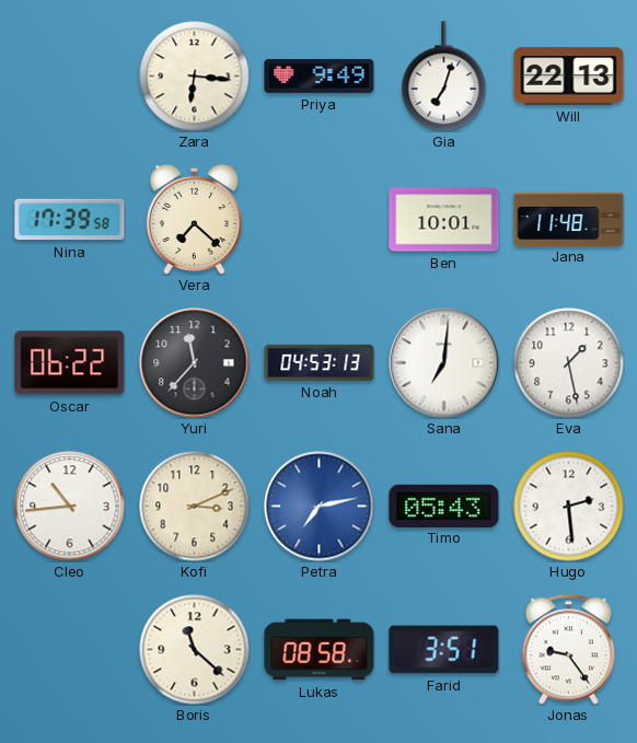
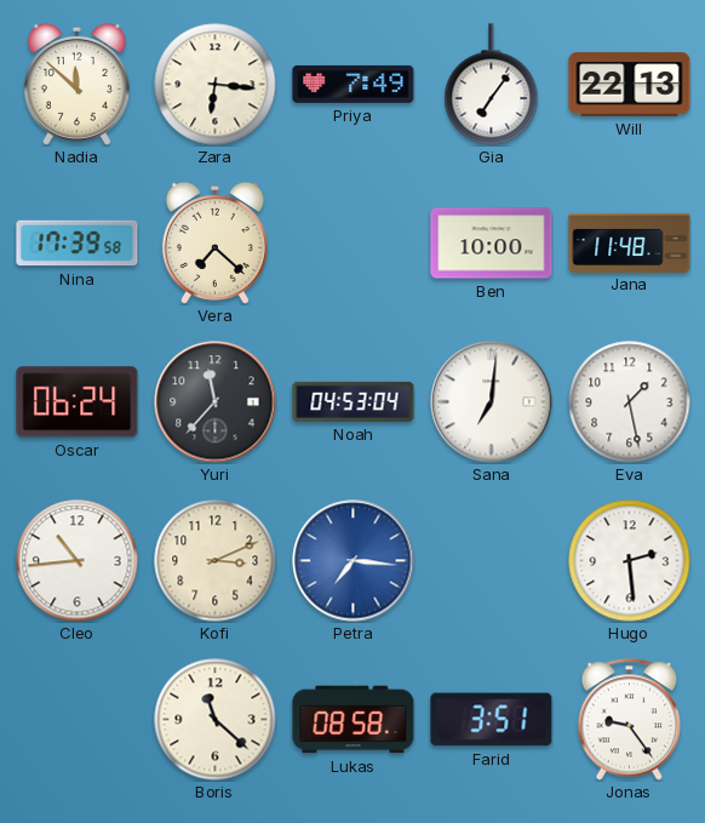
Nadia: none -> 11:52 (76, 84)
Priya: 9:49 -> 7:49 (354, 84)
Gia: 7:03 -> 7:06 (492, 85)
Ben: 10:01 -> 10:00 (492, 244)
Oscar: 06:22 -> 06:24 (78, 402)
Noah: 04:53:13 -> 04:53:04 (354, 401)
Petra: 7:13 -> 7:16 (354, 561)
Timo: 05:43 -> none (444, 506)
